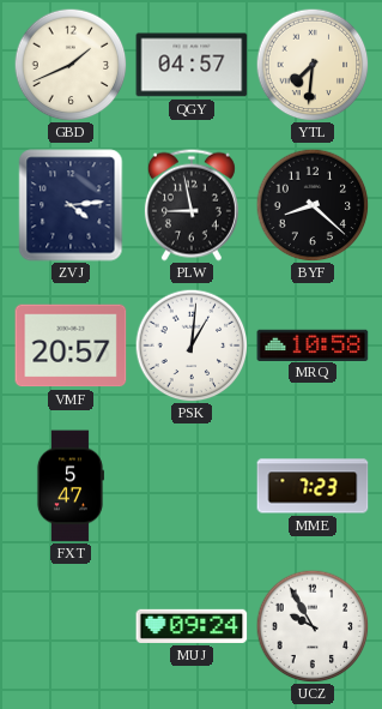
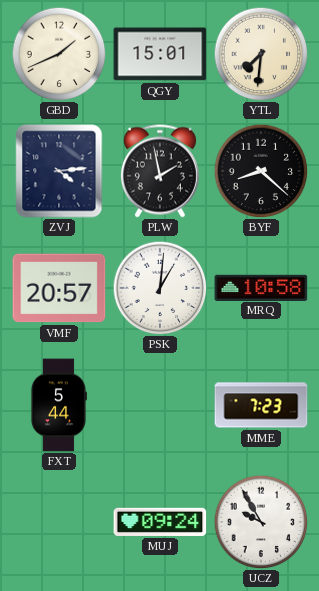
QGY: 04:57 -> 15:01 (160, 54)
PLW: 8:58 -> 1:58 (160, 171)
FXT: 5:47 -> 5:44 (58, 405)
